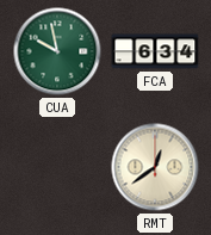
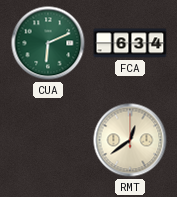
CUA: 9:58 -> 6:11 (48, 43)
